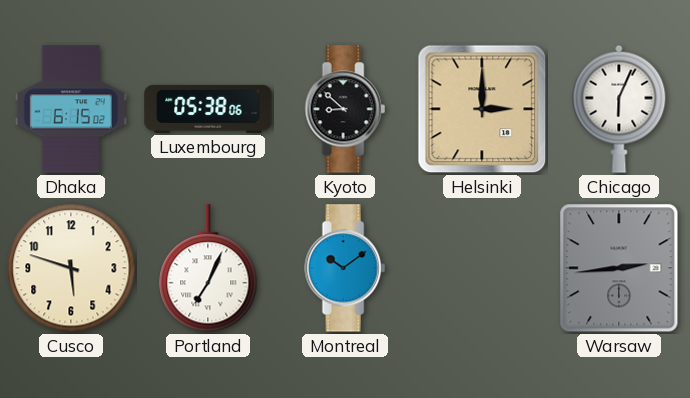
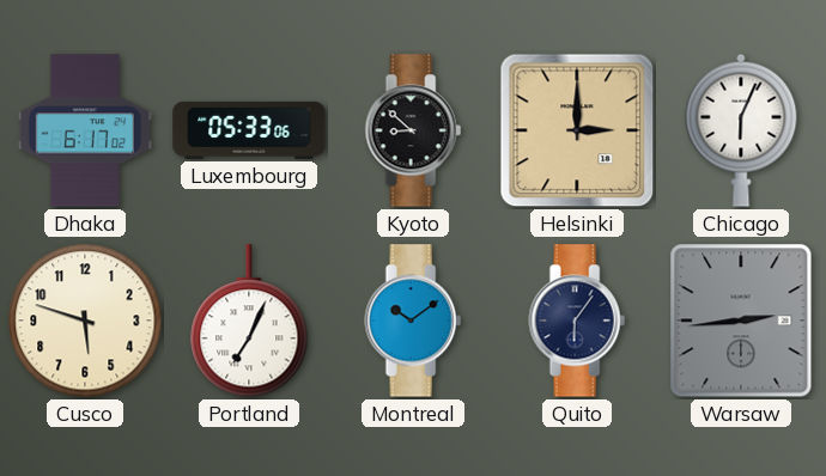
Dhaka: 6:15 -> 6:17 (85, 130)
Luxembourg: 05:38 -> 05:33 (249, 130)
Quito: none -> 6:06 (577, 321)
